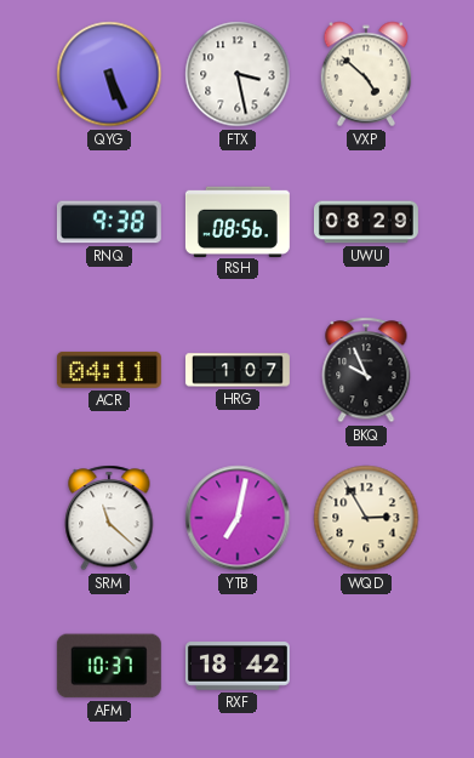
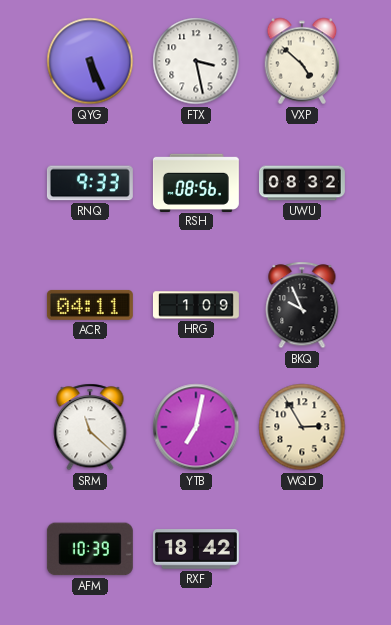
RNQ: 9:38 -> 9:33 (90, 183)
UWU: 08:29 -> 08:32 (302, 183)
HRG: 1:07 -> 1:09 (196, 305)
AFM: 10:37 -> 10:39 (90, 549)
